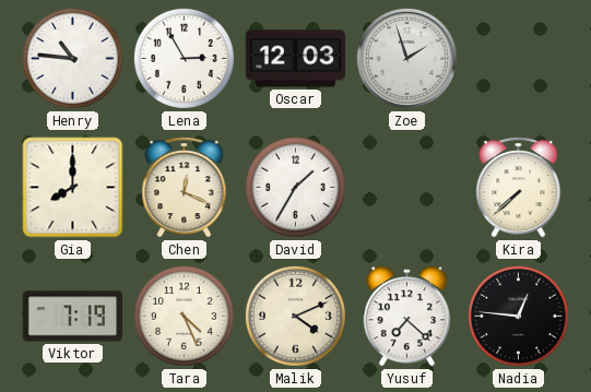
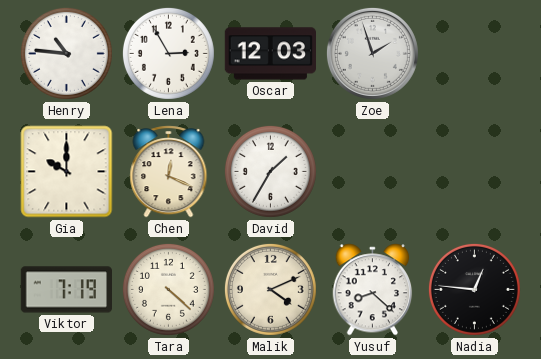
Gia: 8:00 -> 10:00 (67, 172)
Kira: 7:38 -> none (519, 188)
Tara: 4:26 -> 4:22 (168, 289)
Yusuf: 7:22 -> 8:22 (373, 290)
